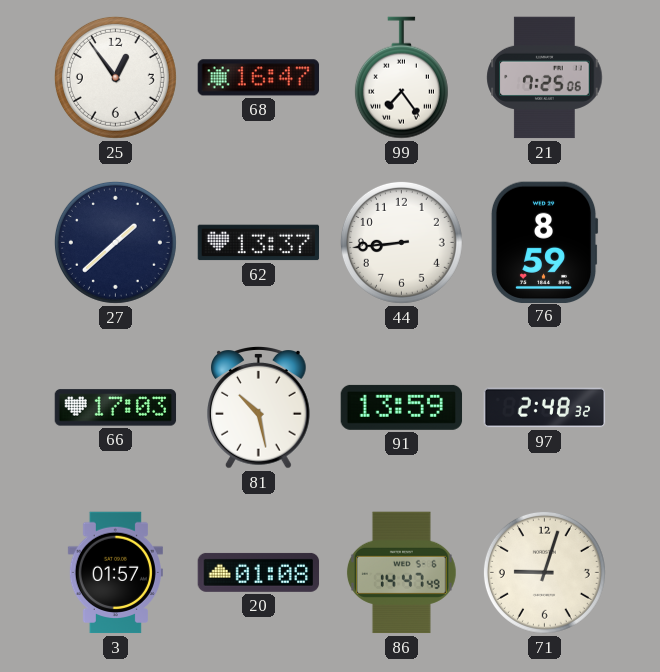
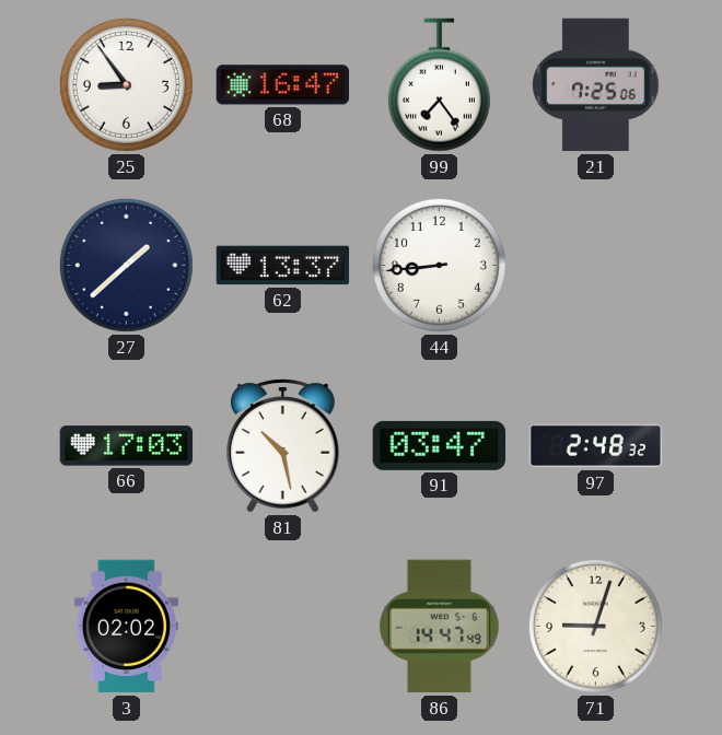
25: 12:54 -> 8:54 (126, 84)
76: 8:59 -> none (544, 242)
91: 13:59 -> 03:47 (440, 445)
3: 01:57 -> 02:02 (126, 627)
20: 01:08 -> none (259, 572)
